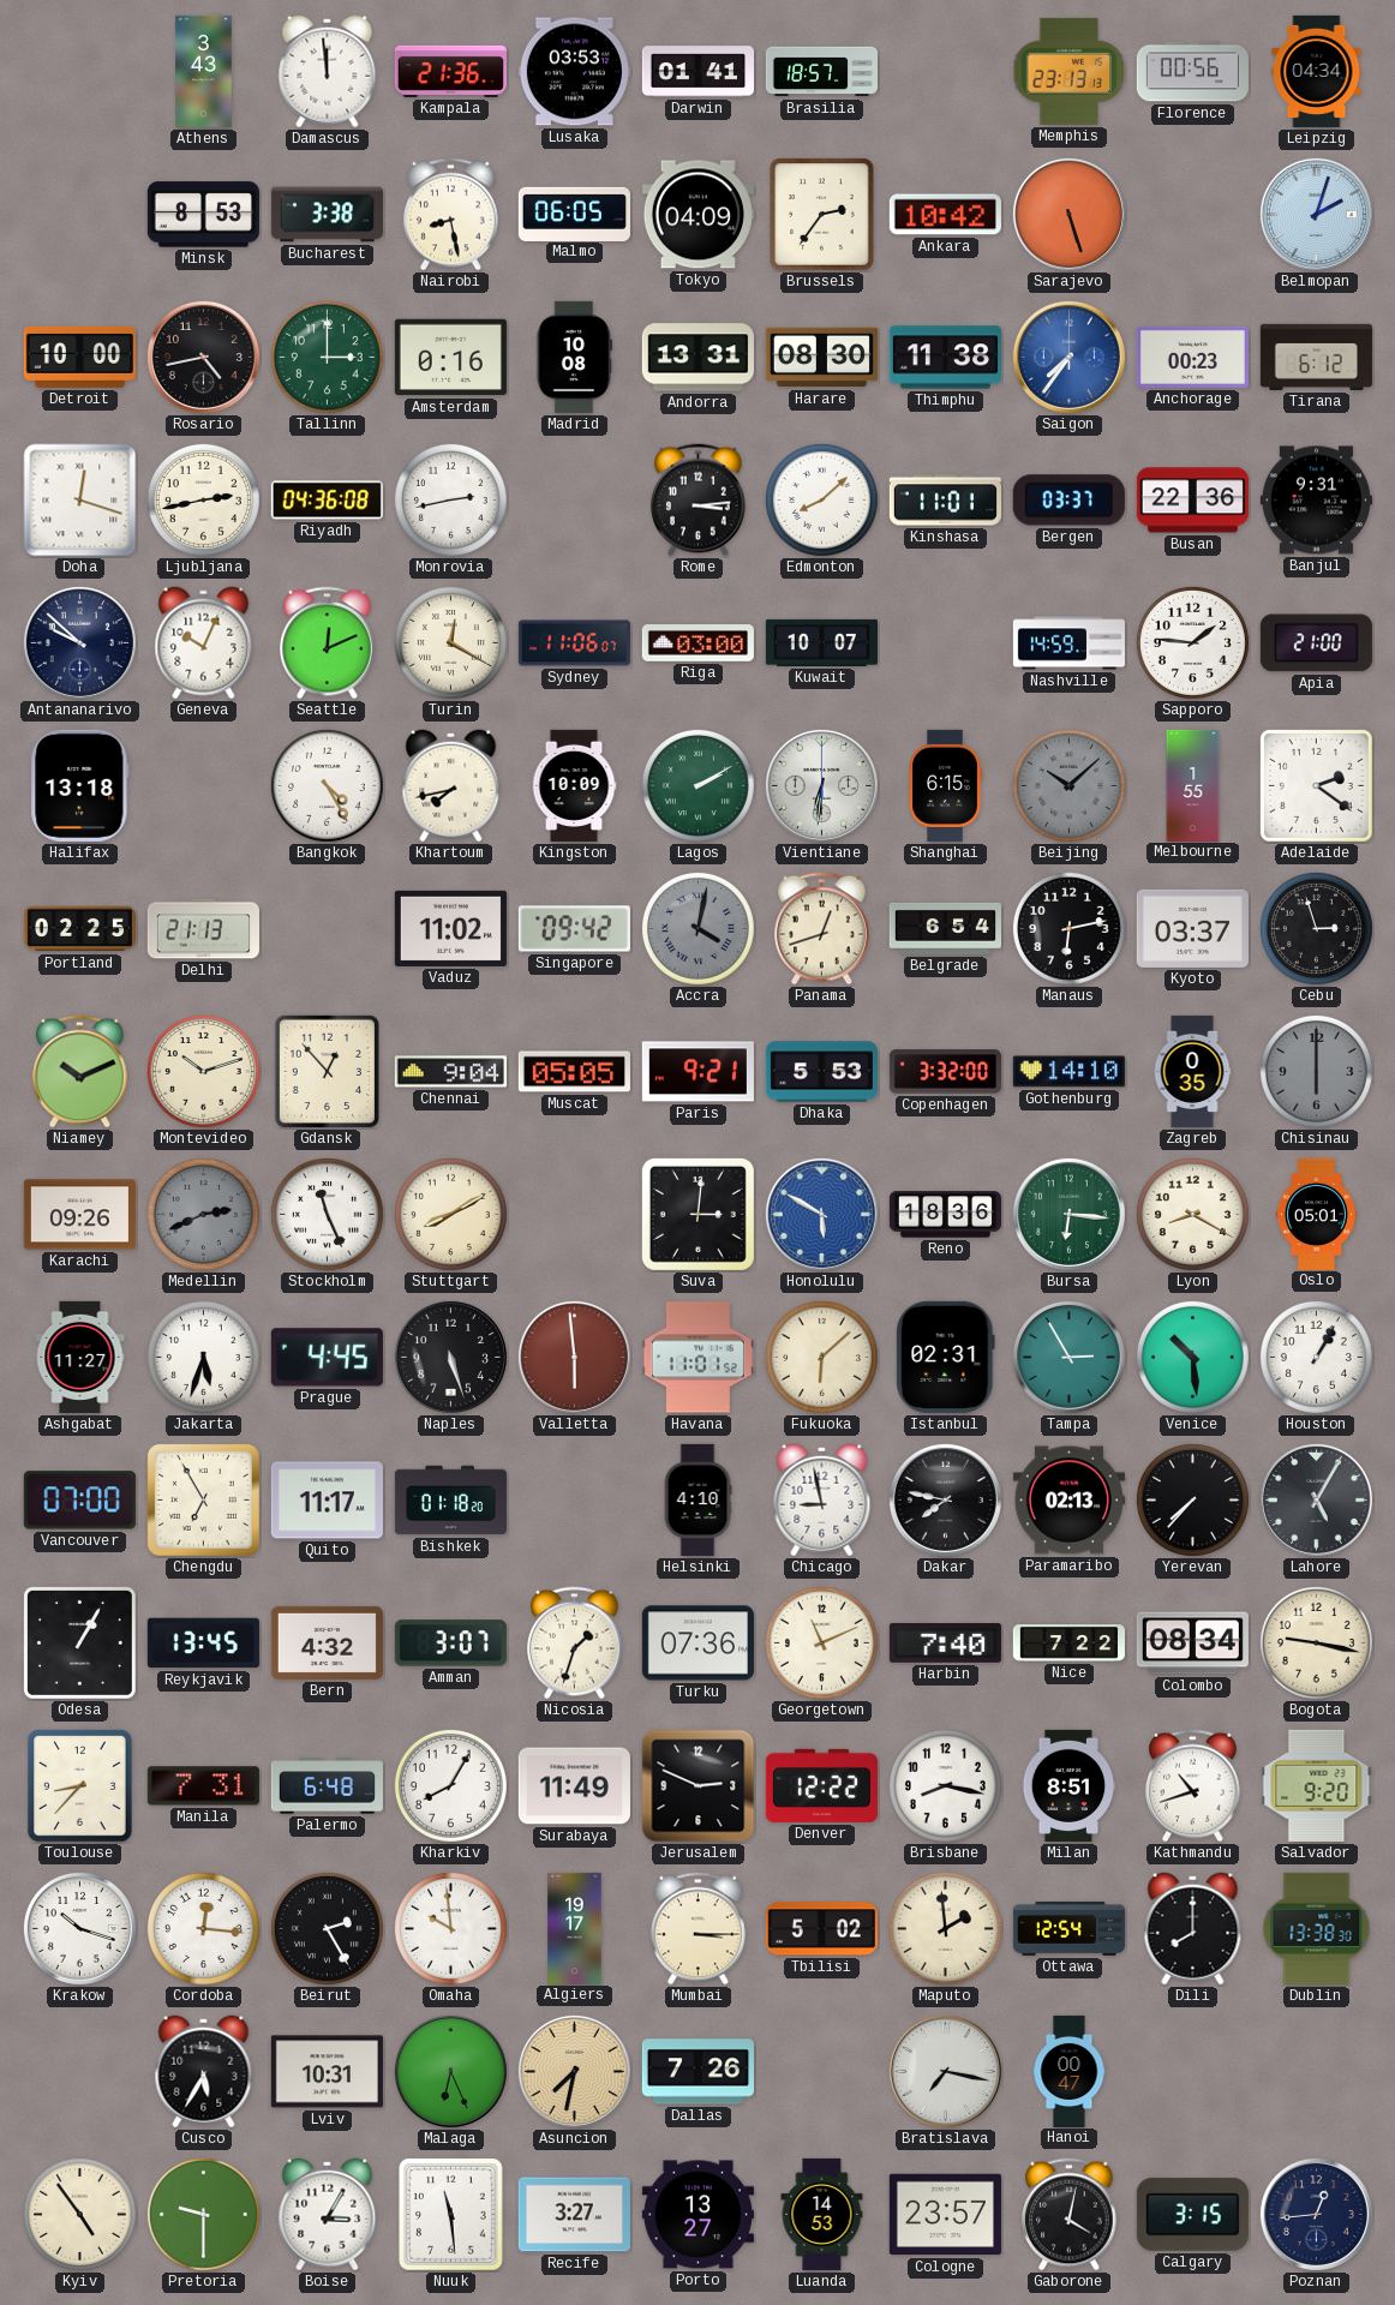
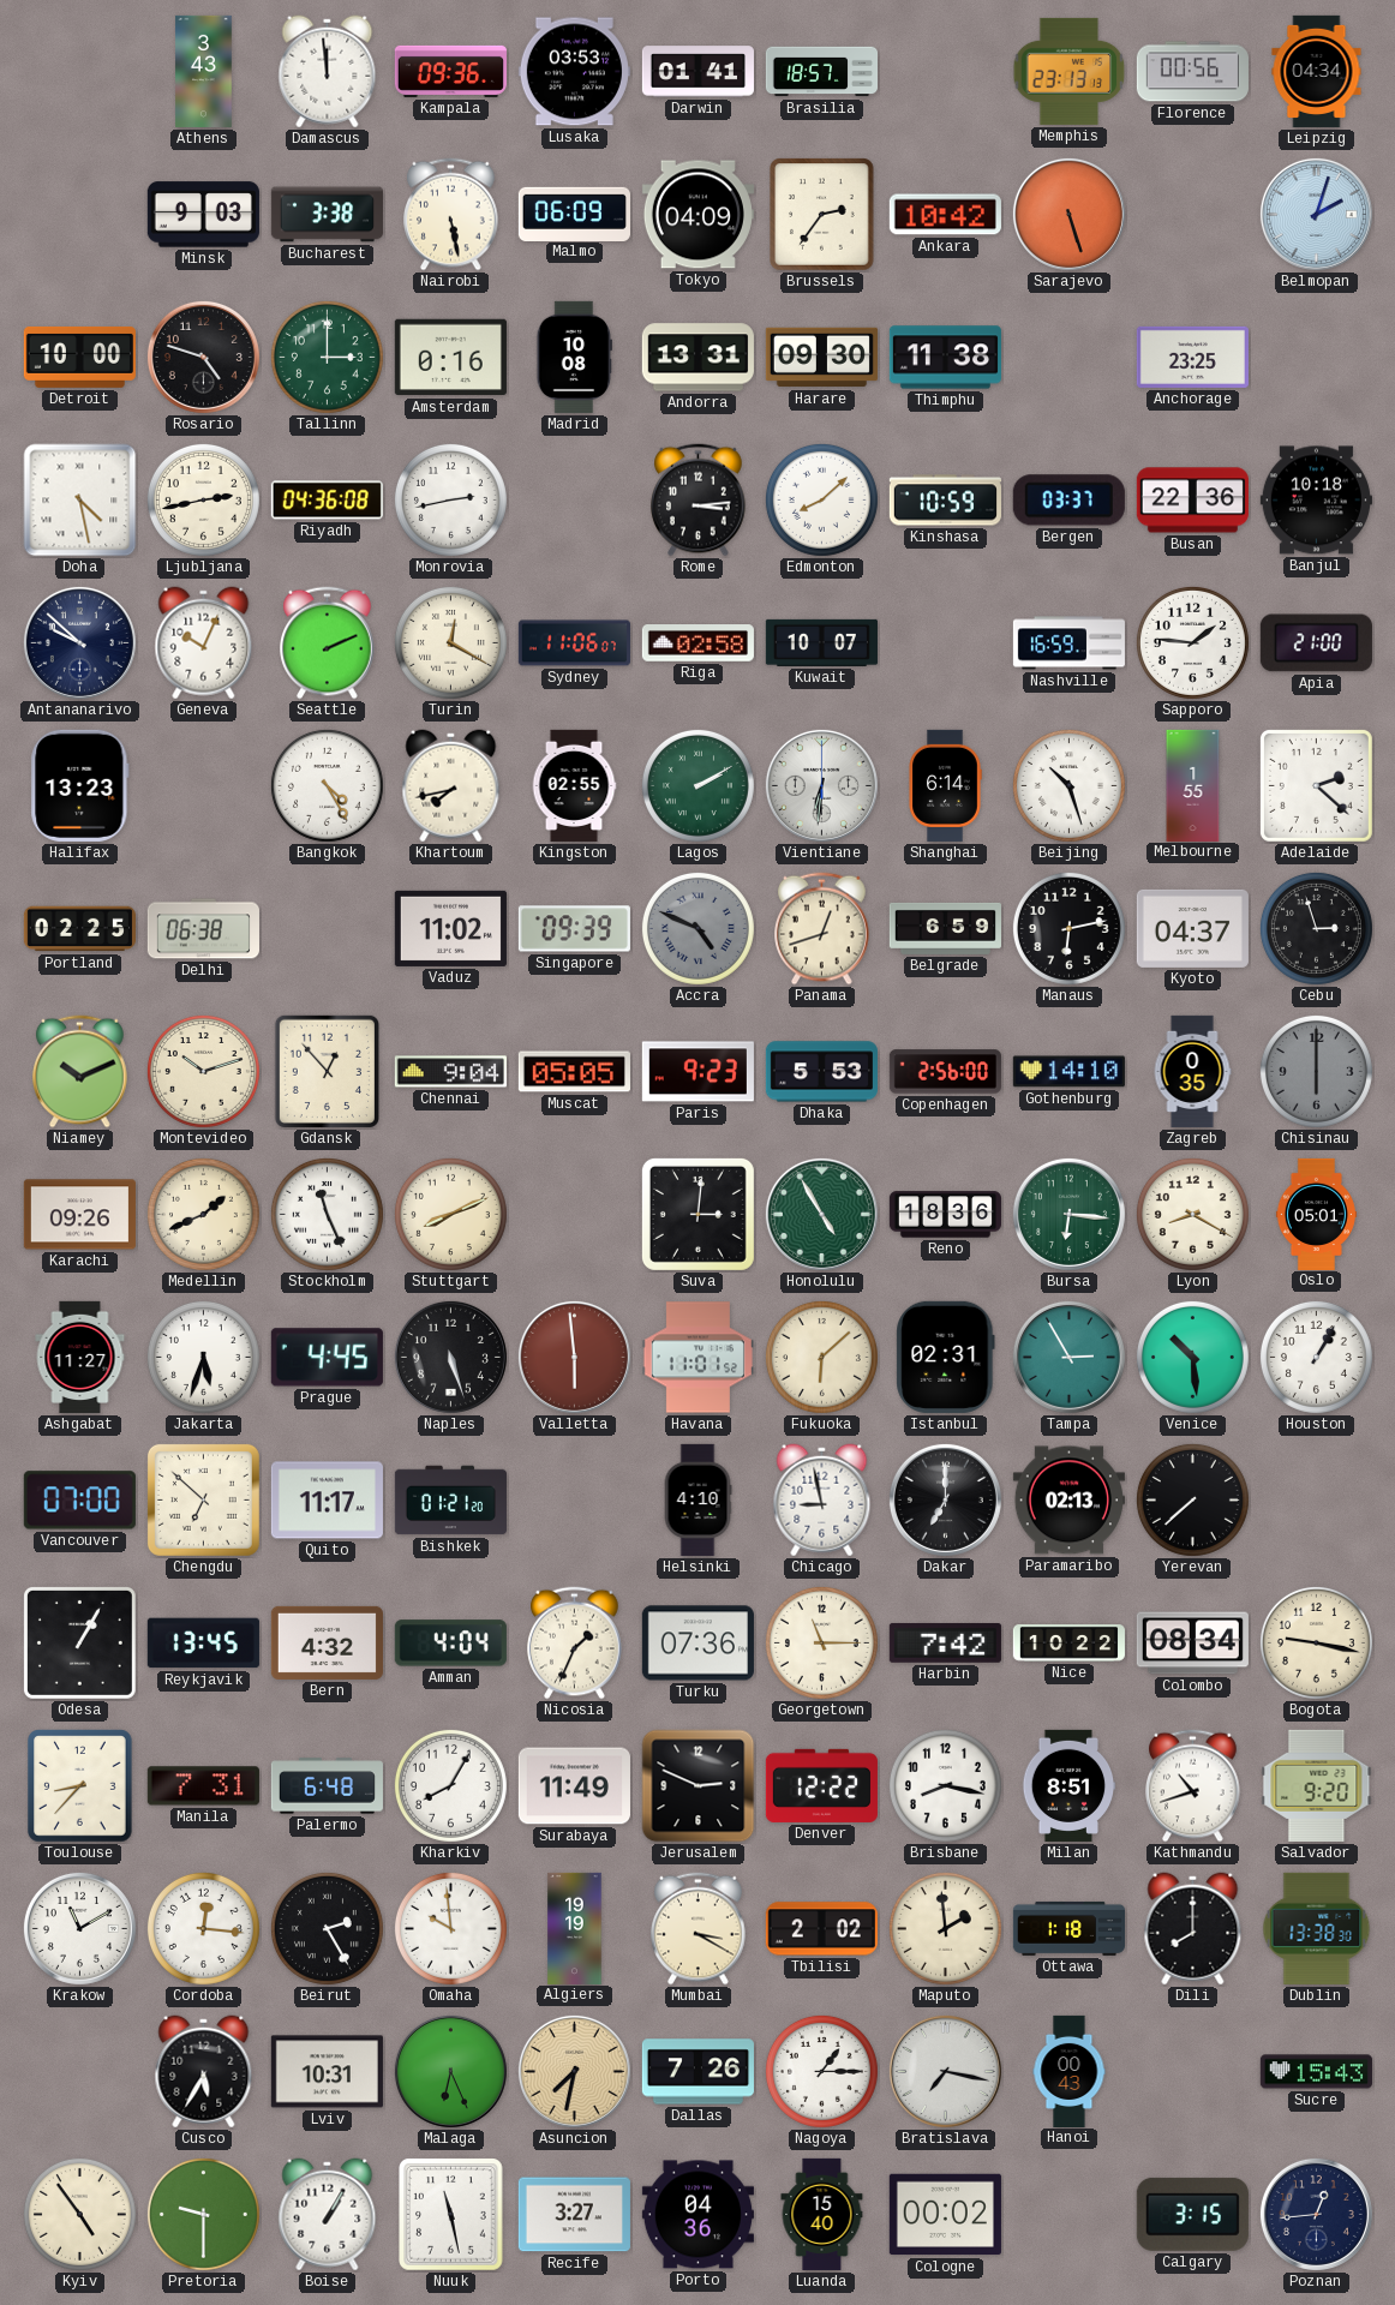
Kampala: 21:36 -> 09:36 (450, 71)
Minsk: 8:53 -> 9:03 (203, 215)
Nairobi: 8:28 -> 5:28 (451, 215)
Malmo: 06:05 -> 06:09 (574, 214)
Rosario: 4:43 -> 4:48 (203, 357)
Harare: 08:30 -> 09:30 (821, 358)
Saigon: 7:36 -> none (1068, 357)
Anchorage: 00:23 -> 23:25 (1192, 357)
Tirana: 6:12 -> none (1316, 357)
Doha: 12:18 -> 4:28 (80, 501)
Kinshasa: 11:01 -> 10:59 (945, 501)
Banjul: 9:31 -> 10:18 (1316, 501)
Seattle: 12:11 -> 2:11 (328, 643)
Riga: 03:00 -> 02:58 (697, 643)
Nashville: 14:59 -> 16:59 (1068, 643)
Halifax: 13:18 -> 13:23 (80, 785)
Kingston: 10:09 -> 02:55 (574, 785)
Shanghai: 6:15 -> 6:14 (945, 785)
Beijing: 10:08 -> 10:27 (1068, 785)
Beijing dial: grey -> white (1068, 785)
Adelaide: 2:21 -> 2:22 (1316, 785)
Delhi: 21:13 -> 06:38 (203, 929)
Singapore: 09:42 -> 09:39 (574, 929)
Accra: 4:02 -> 4:49 (697, 928)
Belgrade: 6:54 -> 6:59 (945, 928)
Kyoto: 03:37 -> 04:37 (1192, 928)
Paris: 9:21 -> 9:23 (697, 1072)
Copenhagen: 3:32 -> 2:56 (945, 1072)
Medellin: 2:41 -> 1:41 (203, 1214)
Medellin dial: grey -> cream (203, 1214)
Stuttgart: 8:10 -> 8:11 (450, 1214)
Honolulu: 5:50 -> 4:55 (821, 1214)
Honolulu dial: blue -> green (821, 1214)
Chengdu: 6:55 -> 6:52 (203, 1499)
Bishkek: 01:18 -> 01:21 (450, 1501)
Dakar: 7:47 -> 7:00 (945, 1499)
Yerevan: 7:37 -> 7:38 (1192, 1499)
Lahore: 5:05 -> none (1316, 1499)
Amman: 3:07 -> 4:04 (450, 1644)
Nicosia: 1:33 -> 1:34 (575, 1644)
Georgetown: 11:11 -> 11:15 (821, 1642)
Harbin: 7:40 -> 7:42 (945, 1642)
Nice: 7:22 -> 10:22 (1068, 1644)
Krakow: 10:18 -> 11:10 (79, 1928)
Algiers: 19:17 -> 19:19 (575, 1928)
Mumbai: 3:15 -> 3:20 (699, 1929)
Tbilisi: 5:02 -> 2:02 (821, 1929)
Ottawa: 12:54 -> 1:18 (1068, 1928)
Nagoya: none -> 1:15 (821, 2071)
Hanoi: 00:47 -> 00:43 (1070, 2071)
Sucre: none -> 15:43 (1316, 2072)
Boise: 3:05 -> 1:05 (328, 2215)
Nuuk: 11:29 -> 11:28 (451, 2215)
Porto: 13:27 -> 04:36 (697, 2215)
Luanda: 14:53 -> 15:40 (822, 2214)
Cologne: 23:57 -> 00:02 (945, 2215)
Gaborone: 4:02 -> none (1070, 2215)
